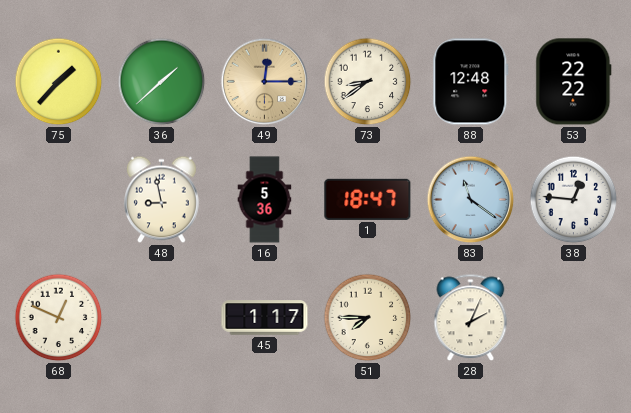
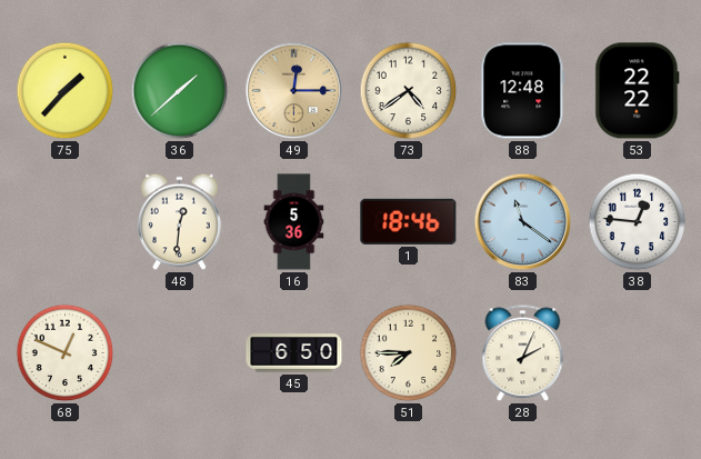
73: 8:39 -> 4:39 (409, 91)
48: 8:58 -> 12:31 (180, 222)
1: 18:47 -> 18:46 (409, 221)
45: 1:17 -> 6:50 (294, 353)
